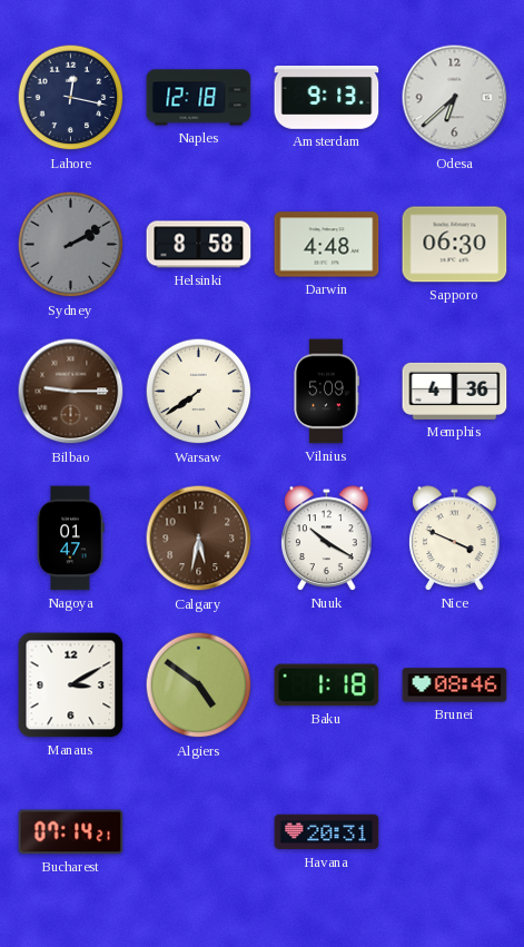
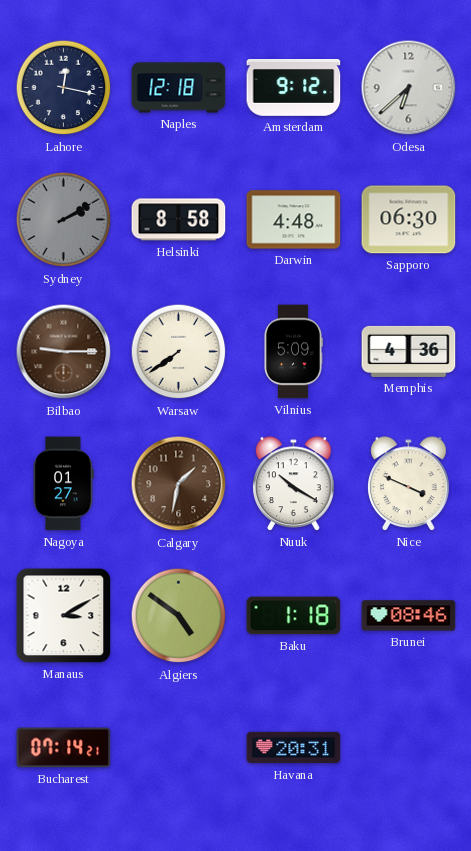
Amsterdam: 9:13 -> 9:12 (294, 88)
Nagoya: 01:47 -> 01:27 (63, 484)
Calgary: 5:32 -> 1:32 (179, 484)
